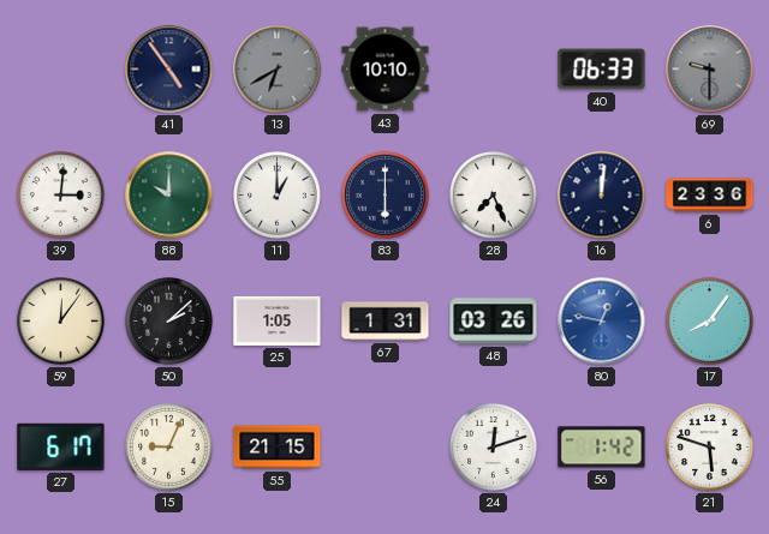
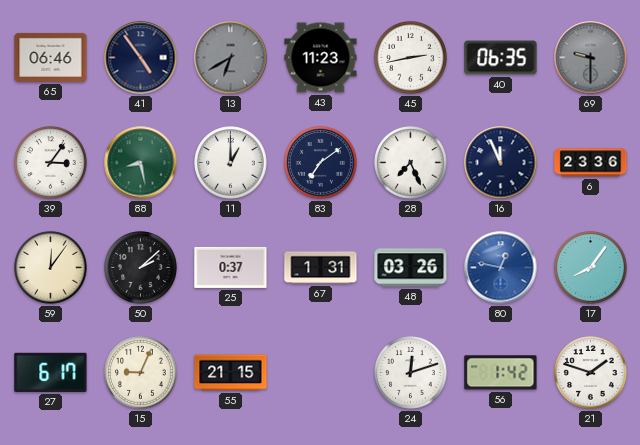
65: none -> 06:46 (51, 57)
43: 10:10 -> 11:23 (321, 58)
45: none -> 2:43 (411, 58)
40: 06:33 -> 06:35 (501, 58)
39: 3:01 -> 3:06 (51, 163)
88: 10:00 -> 8:28 (141, 163)
83: 6:00 -> 7:09 (321, 163)
16: 12:01 -> 11:56 (501, 163)
25: 1:05 -> 0:37 (231, 267)
21: 5:48 -> 1:48 (591, 373)
